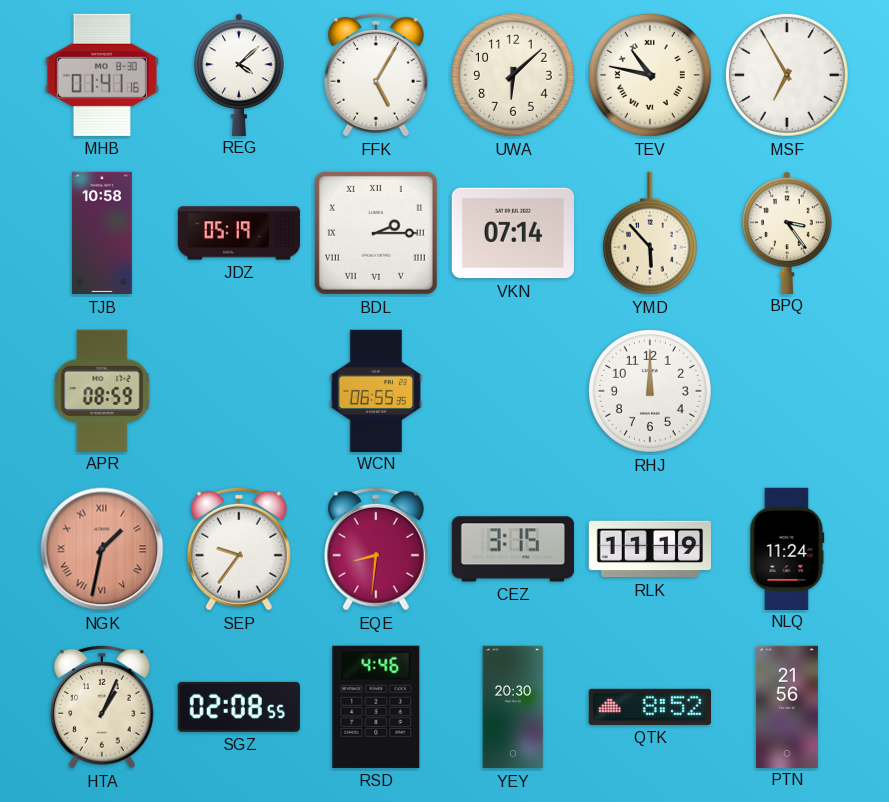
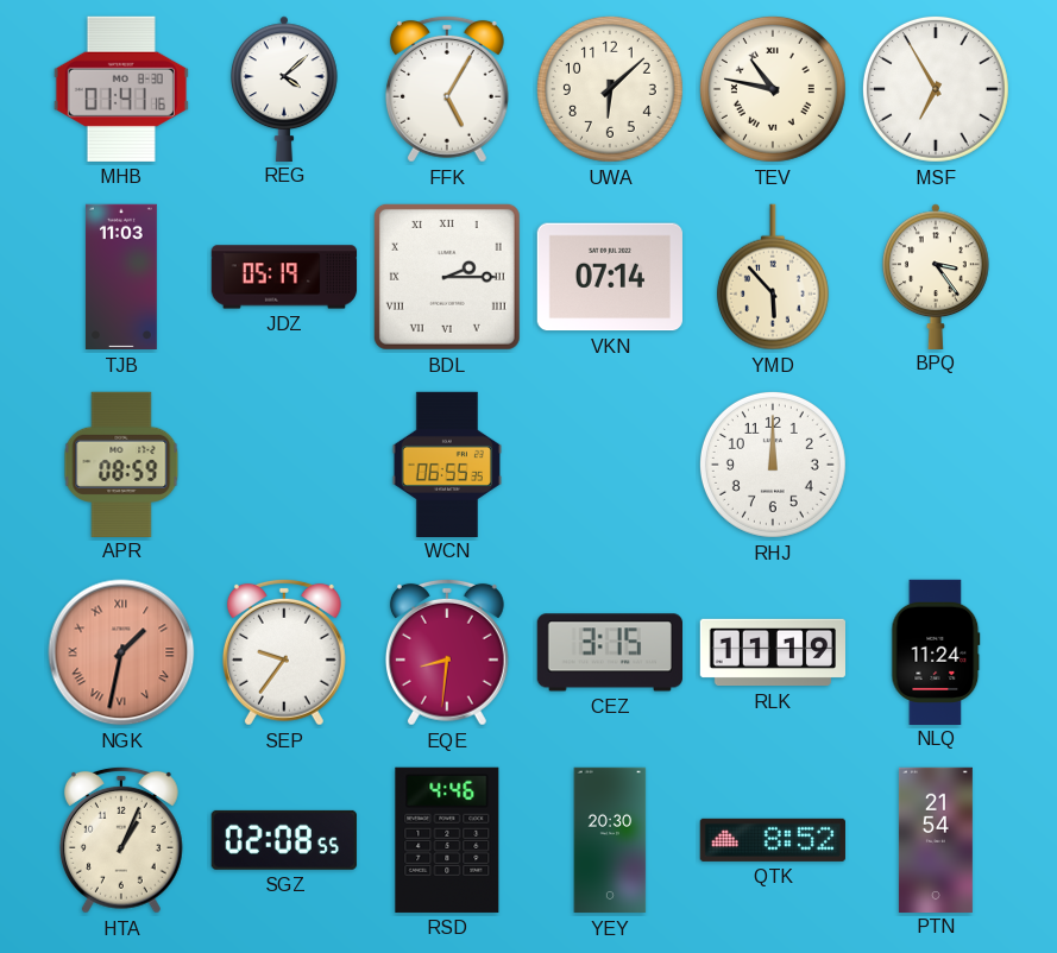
TJB: 10:58 -> 11:03 (121, 277)
PTN: 21:56 -> 21:54 (936, 839)
